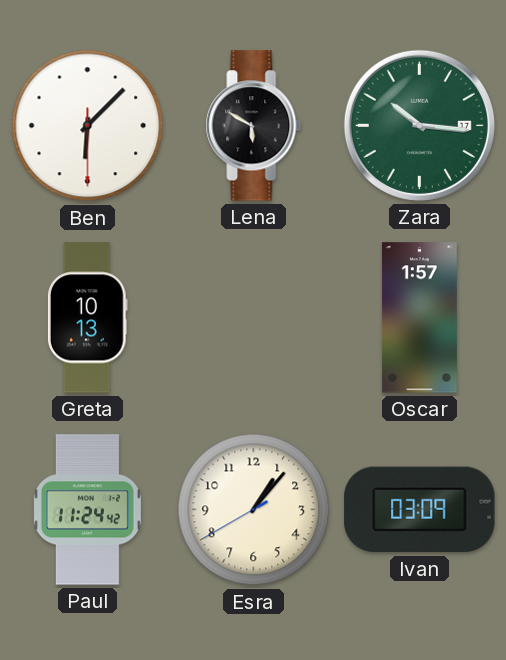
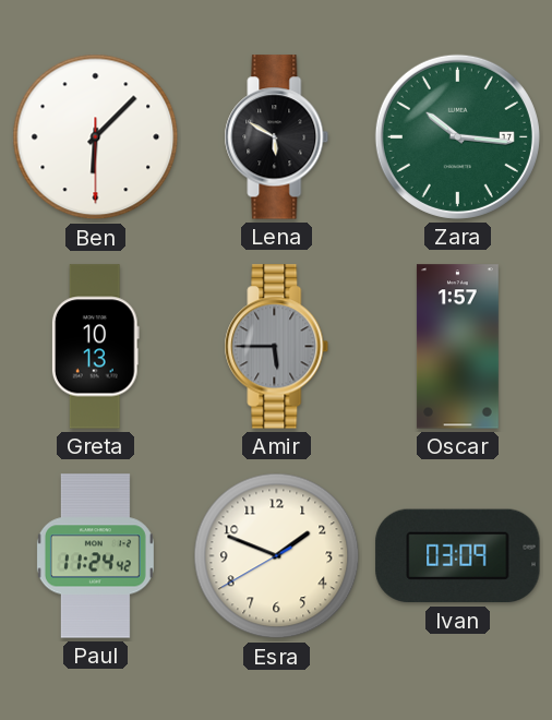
Amir: none -> 5:45 (277, 347)
Esra: 1:06 -> 1:48 (277, 556)
